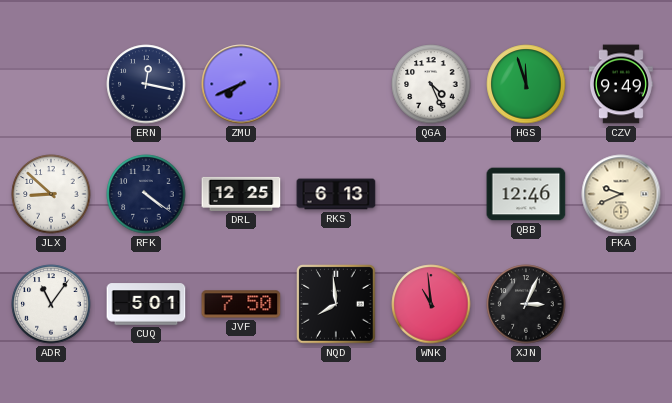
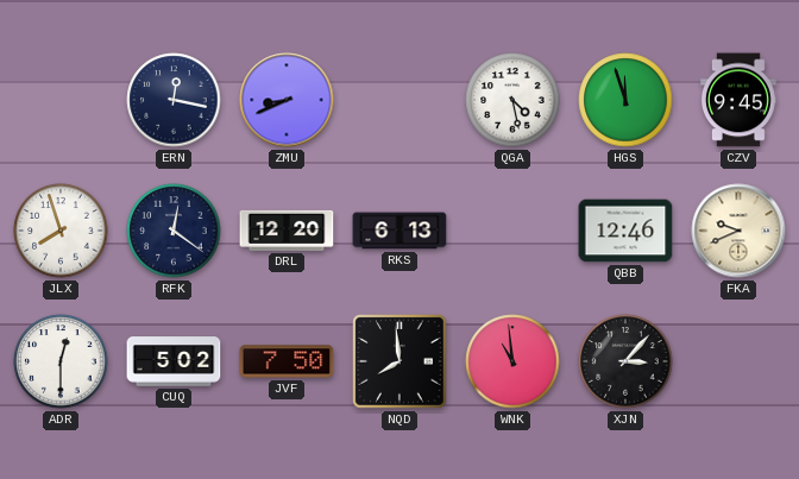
ZMU: 7:41 -> 8:41 (287, 100)
QGA: 4:26 -> 4:28 (512, 100)
CZV: 9:49 -> 9:45 (738, 100)
JLX: 8:52 -> 7:57 (61, 231)
RFK: 4:21 -> 12:21 (174, 231)
DRL: 12:25 -> 12:20 (287, 231)
ADR: 11:06 -> 12:30 (61, 361)
CUQ: 5:01 -> 5:02 (174, 361)
XJN: 3:04 -> 3:07 (625, 361)
